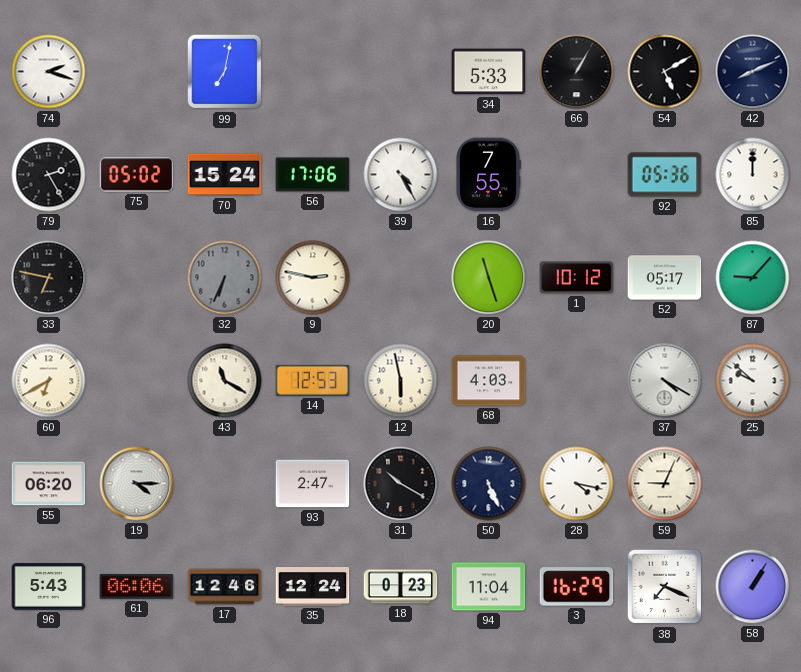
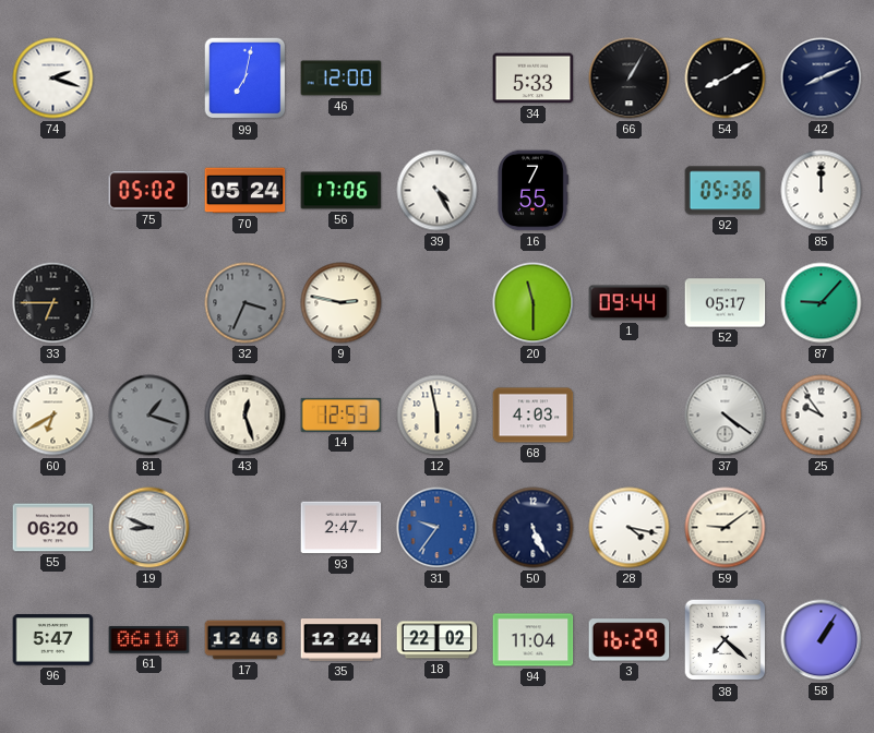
46: none -> 12:00 (342, 79)
54: 5:10 -> 8:10 (726, 79)
79: 2:25 -> none (49, 175)
70: 15:24 -> 05:24 (246, 191)
33: 6:47 -> 6:45 (53, 303)
32: 6:34 -> 3:34 (246, 303)
20: 11:27 -> 11:30 (534, 303)
1: 10:12 -> 09:44 (630, 303)
81: none -> 1:18 (149, 416)
43: 11:20 -> 12:27 (246, 416)
37: 4:20 -> 4:21 (726, 416)
25: 9:52 -> 9:54 (822, 416)
19: 4:15 -> 8:49 (149, 528)
31: 10:20 -> 9:36 (438, 528)
31 dial: black -> blue (438, 528)
59: 9:04 -> 9:09 (726, 528)
96: 5:43 -> 5:47 (53, 640)
61: 06:06 -> 06:10 (149, 640)
18: 0:23 -> 22:02 (438, 640)
38: 7:19 -> 7:22 (726, 640)
